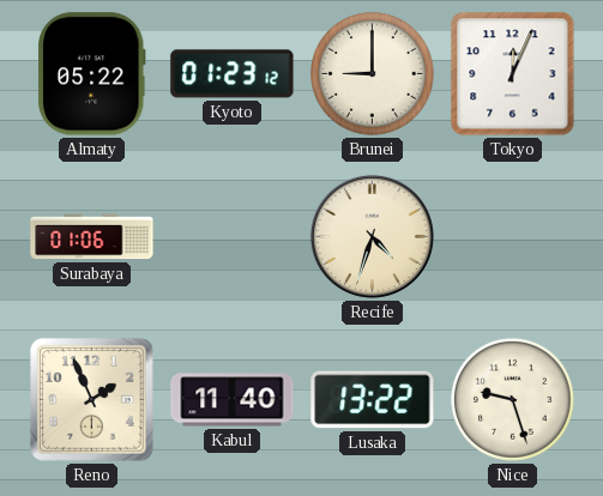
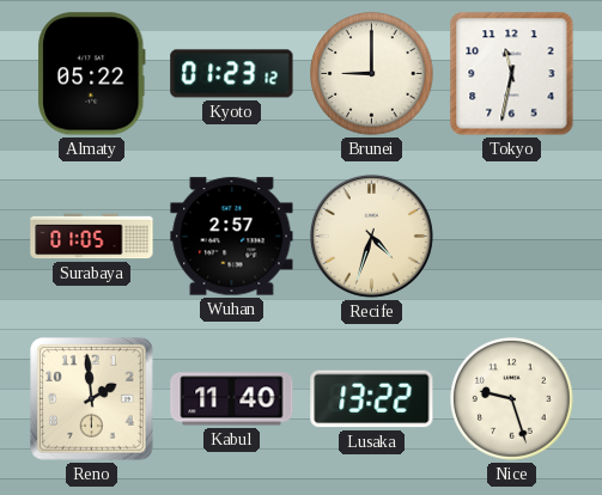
Tokyo: 12:04 -> 11:32 (512, 74)
Surabaya: 01:06 -> 01:05 (92, 237)
Wuhan: none -> 2:57 (232, 237)
Reno: 1:56 -> 1:59 (92, 399)
